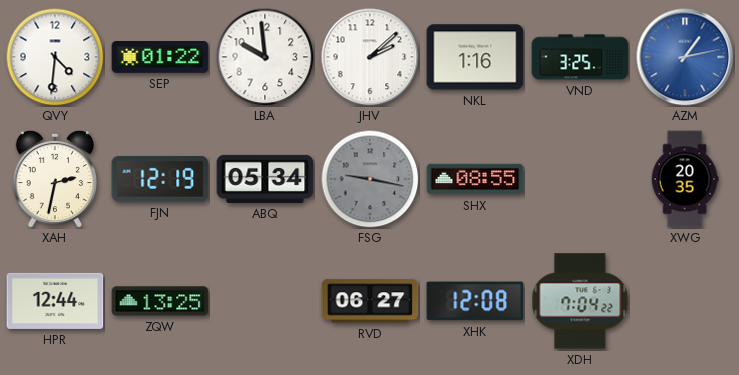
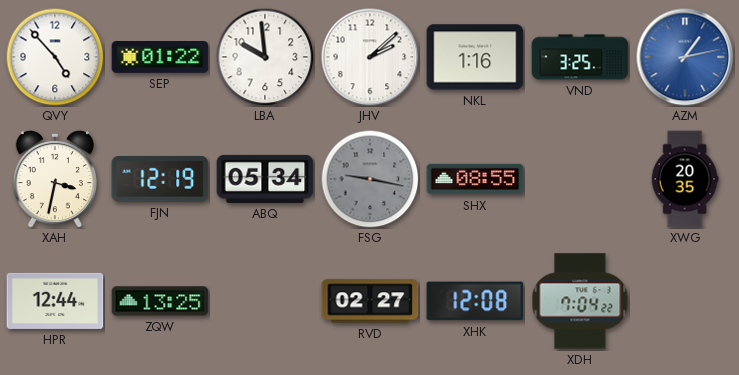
QVY: 4:31 -> 4:53 (55, 57)
XAH: 2:32 -> 3:32 (54, 179)
RVD: 06:27 -> 02:27 (370, 301)
